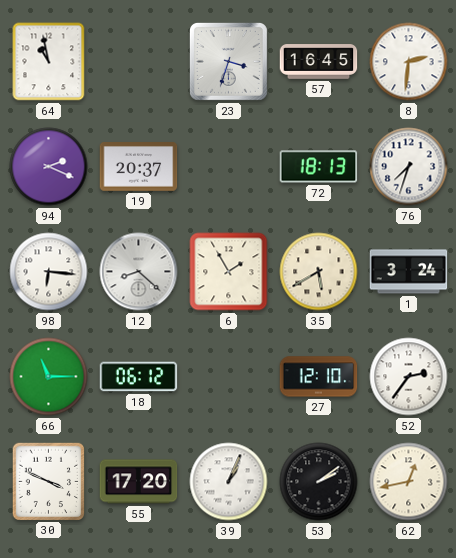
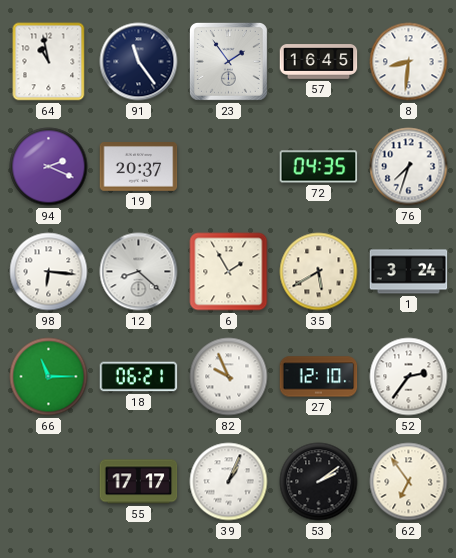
91: none -> 11:24 (139, 62)
23: 3:33 -> 1:54 (228, 61)
8: 2:31 -> 8:31 (409, 62)
72: 18:13 -> 04:35 (319, 167)
18: 06:12 -> 06:21 (139, 377)
82: none -> 9:56 (229, 377)
30: 3:49 -> none (48, 481)
55: 17:20 -> 17:17 (139, 482)
62: 12:43 -> 6:54 (409, 482)
